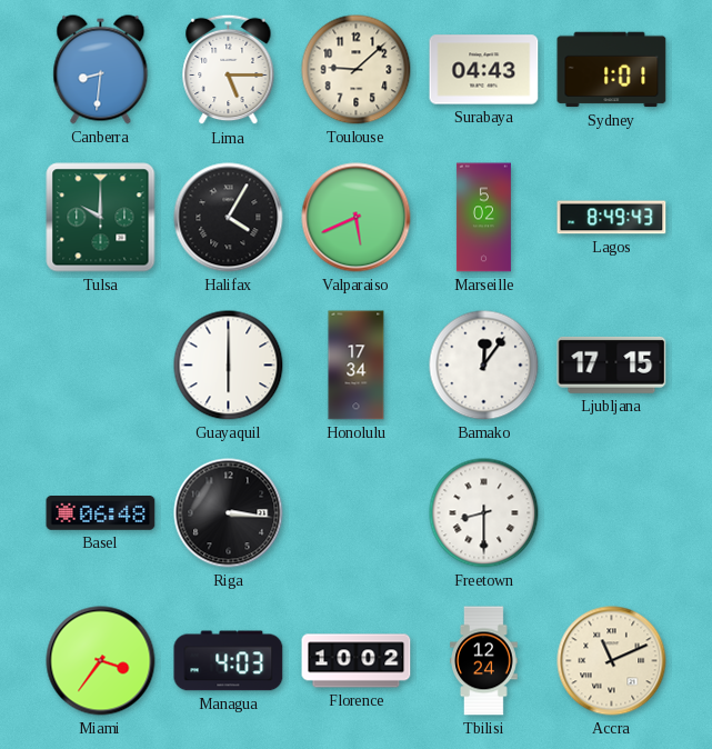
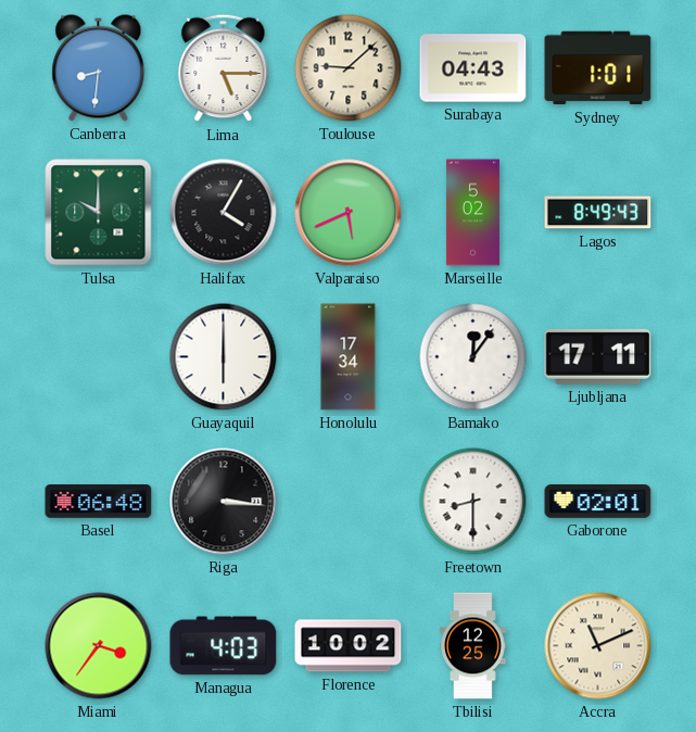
Ljubljana: 17:15 -> 17:11 (598, 356)
Gaborone: none -> 02:01 (598, 502)
Tbilisi: 12:24 -> 12:25 (473, 646)
